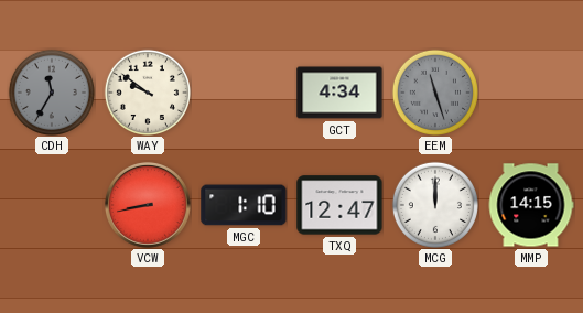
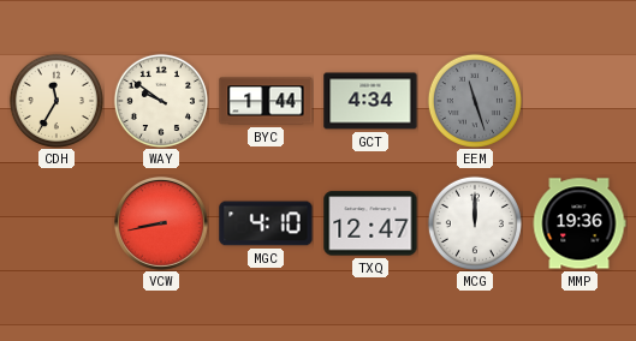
CDH dial: grey -> cream (57, 101)
BYC: none -> 1:44 (266, 101)
MGC: 1:10 -> 4:10 (266, 223)
MMP: 14:15 -> 19:36 (579, 223)
